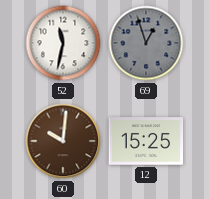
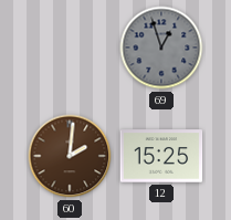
52: 11:32 -> none (63, 43)
60: 10:01 -> 2:01 (70, 156)
